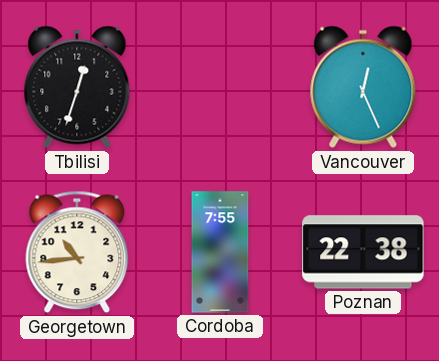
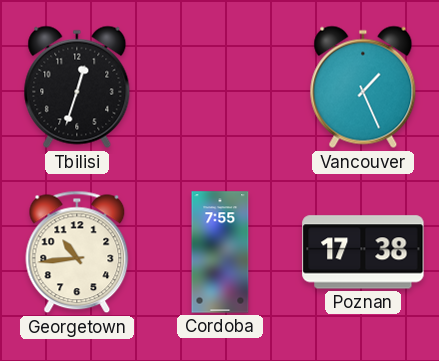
Vancouver: 12:26 -> 1:26 (363, 87)
Poznan: 22:38 -> 17:38 (363, 252)
